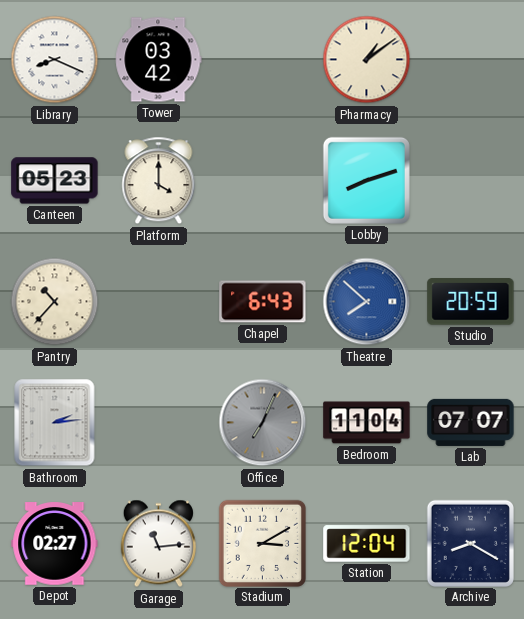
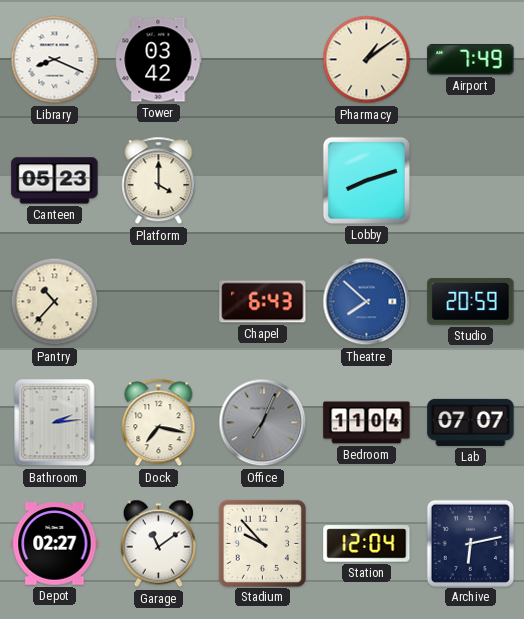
Airport: none -> 7:49 (471, 60)
Dock: none -> 7:17 (159, 423)
Garage: 11:14 -> 11:09 (158, 544)
Stadium: 3:10 -> 9:53 (262, 543)
Archive: 8:20 -> 6:13 (470, 543)
